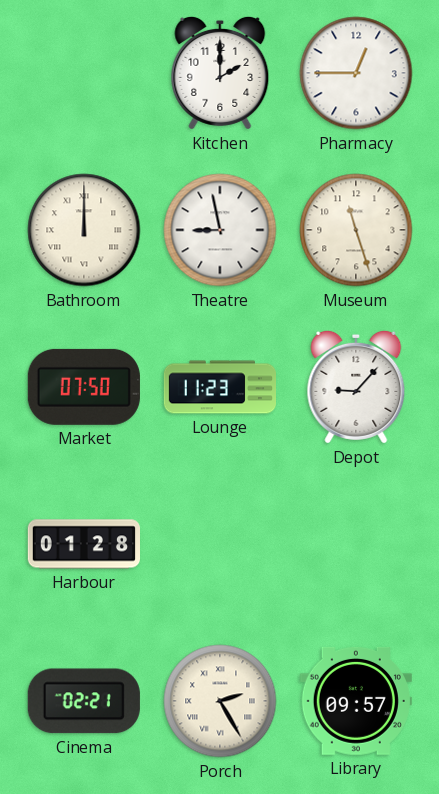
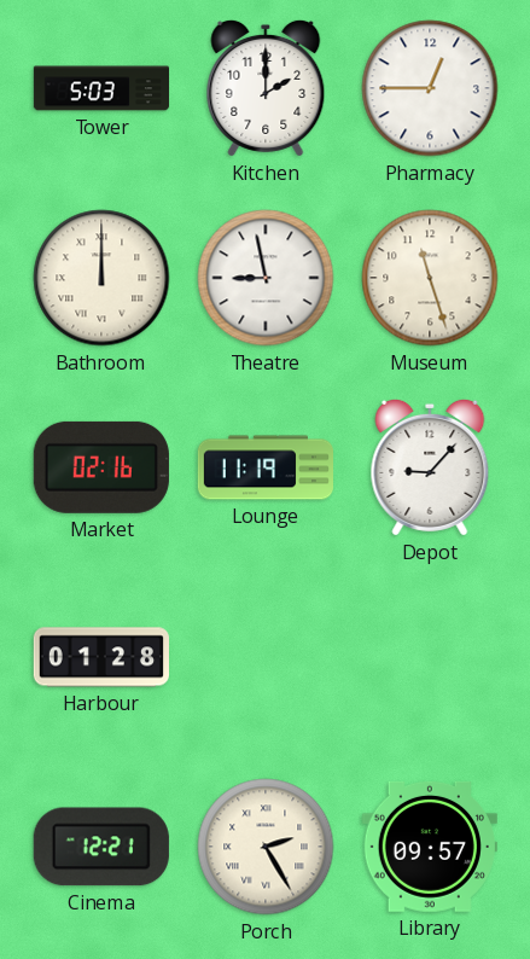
Tower: none -> 5:03 (100, 88)
Market: 07:50 -> 02:16 (101, 467)
Lounge: 11:23 -> 11:19 (264, 467)
Cinema: 02:21 -> 12:21 (101, 847)
